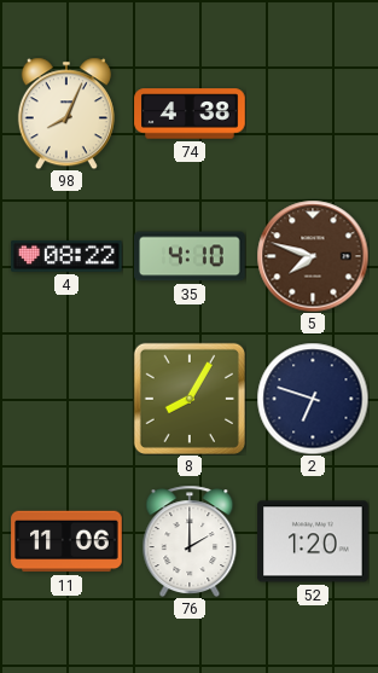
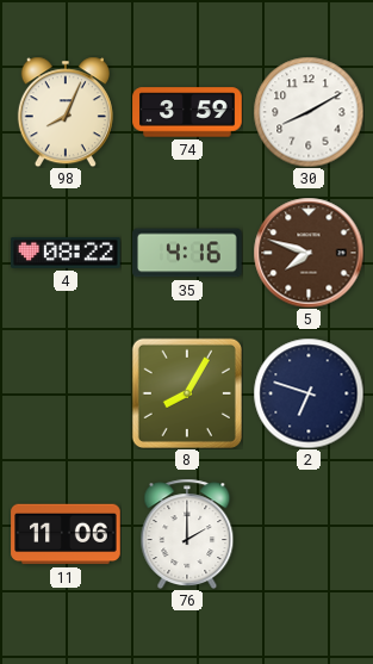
74: 4:38 -> 3:59 (187, 112)
30: none -> 8:10 (309, 112)
35: 4:10 -> 4:16 (187, 253)
52: 1:20 -> none (313, 541)
